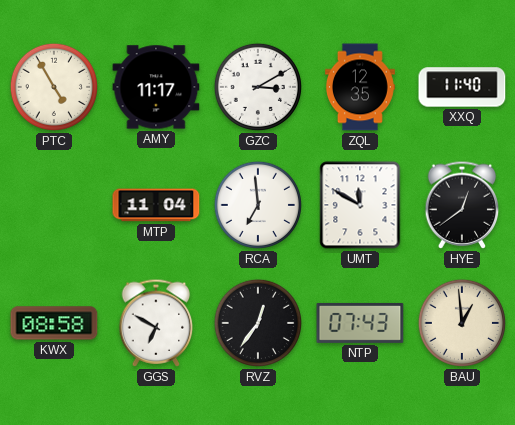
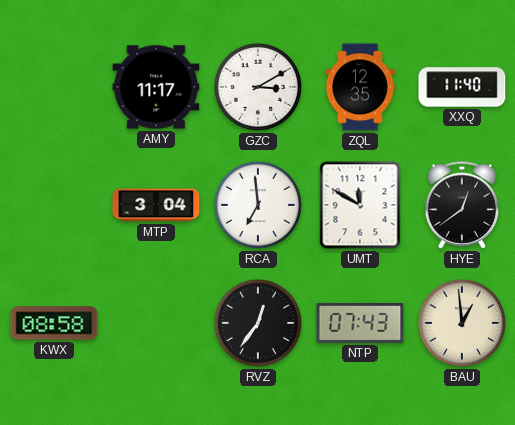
PTC: 4:55 -> none (54, 87)
MTP: 11:04 -> 3:04 (156, 205)
GGS: 6:50 -> none (156, 323)
